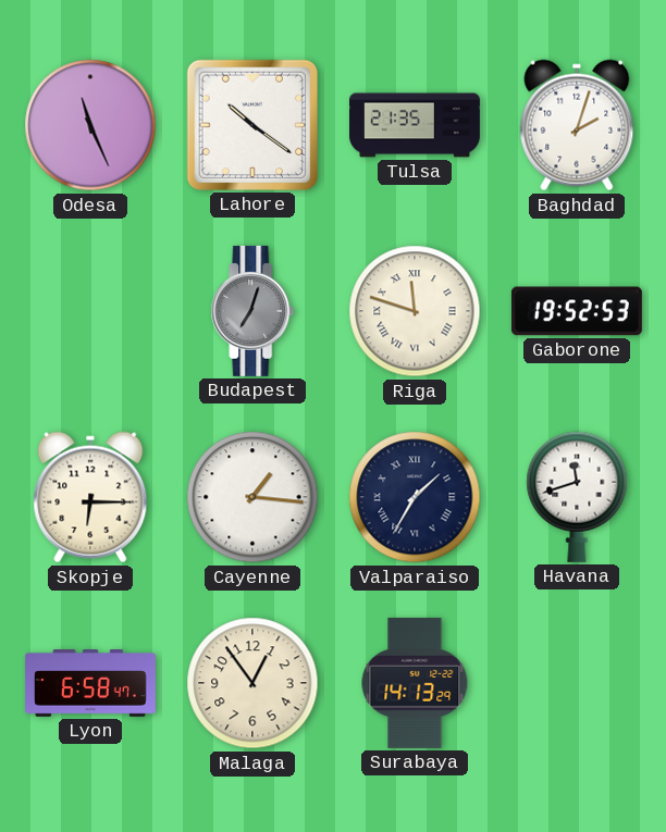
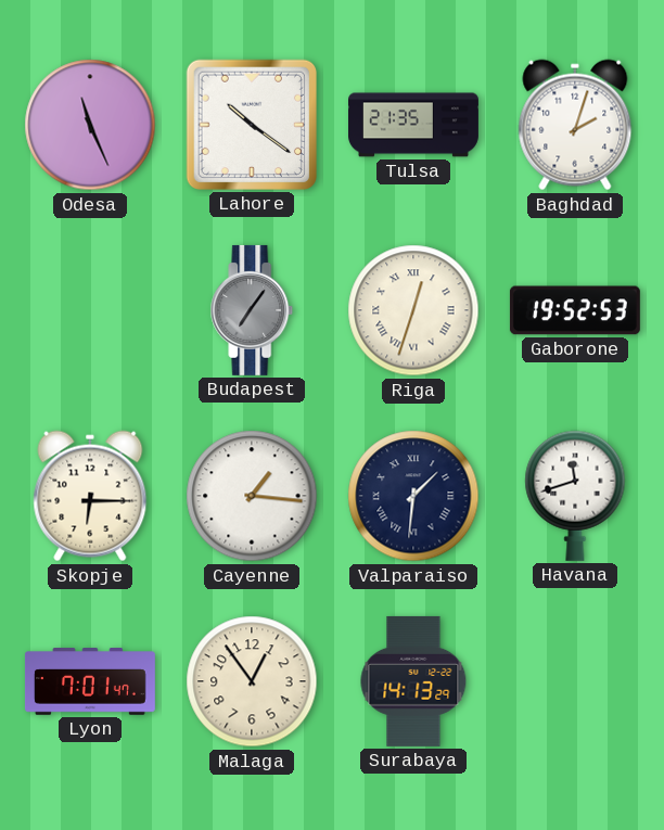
Budapest: 7:03 -> 7:06 (252, 310)
Riga: 11:48 -> 12:33 (413, 310)
Valparaiso: 1:35 -> 1:31 (413, 496)
Lyon: 6:58 -> 7:01 (90, 681)
